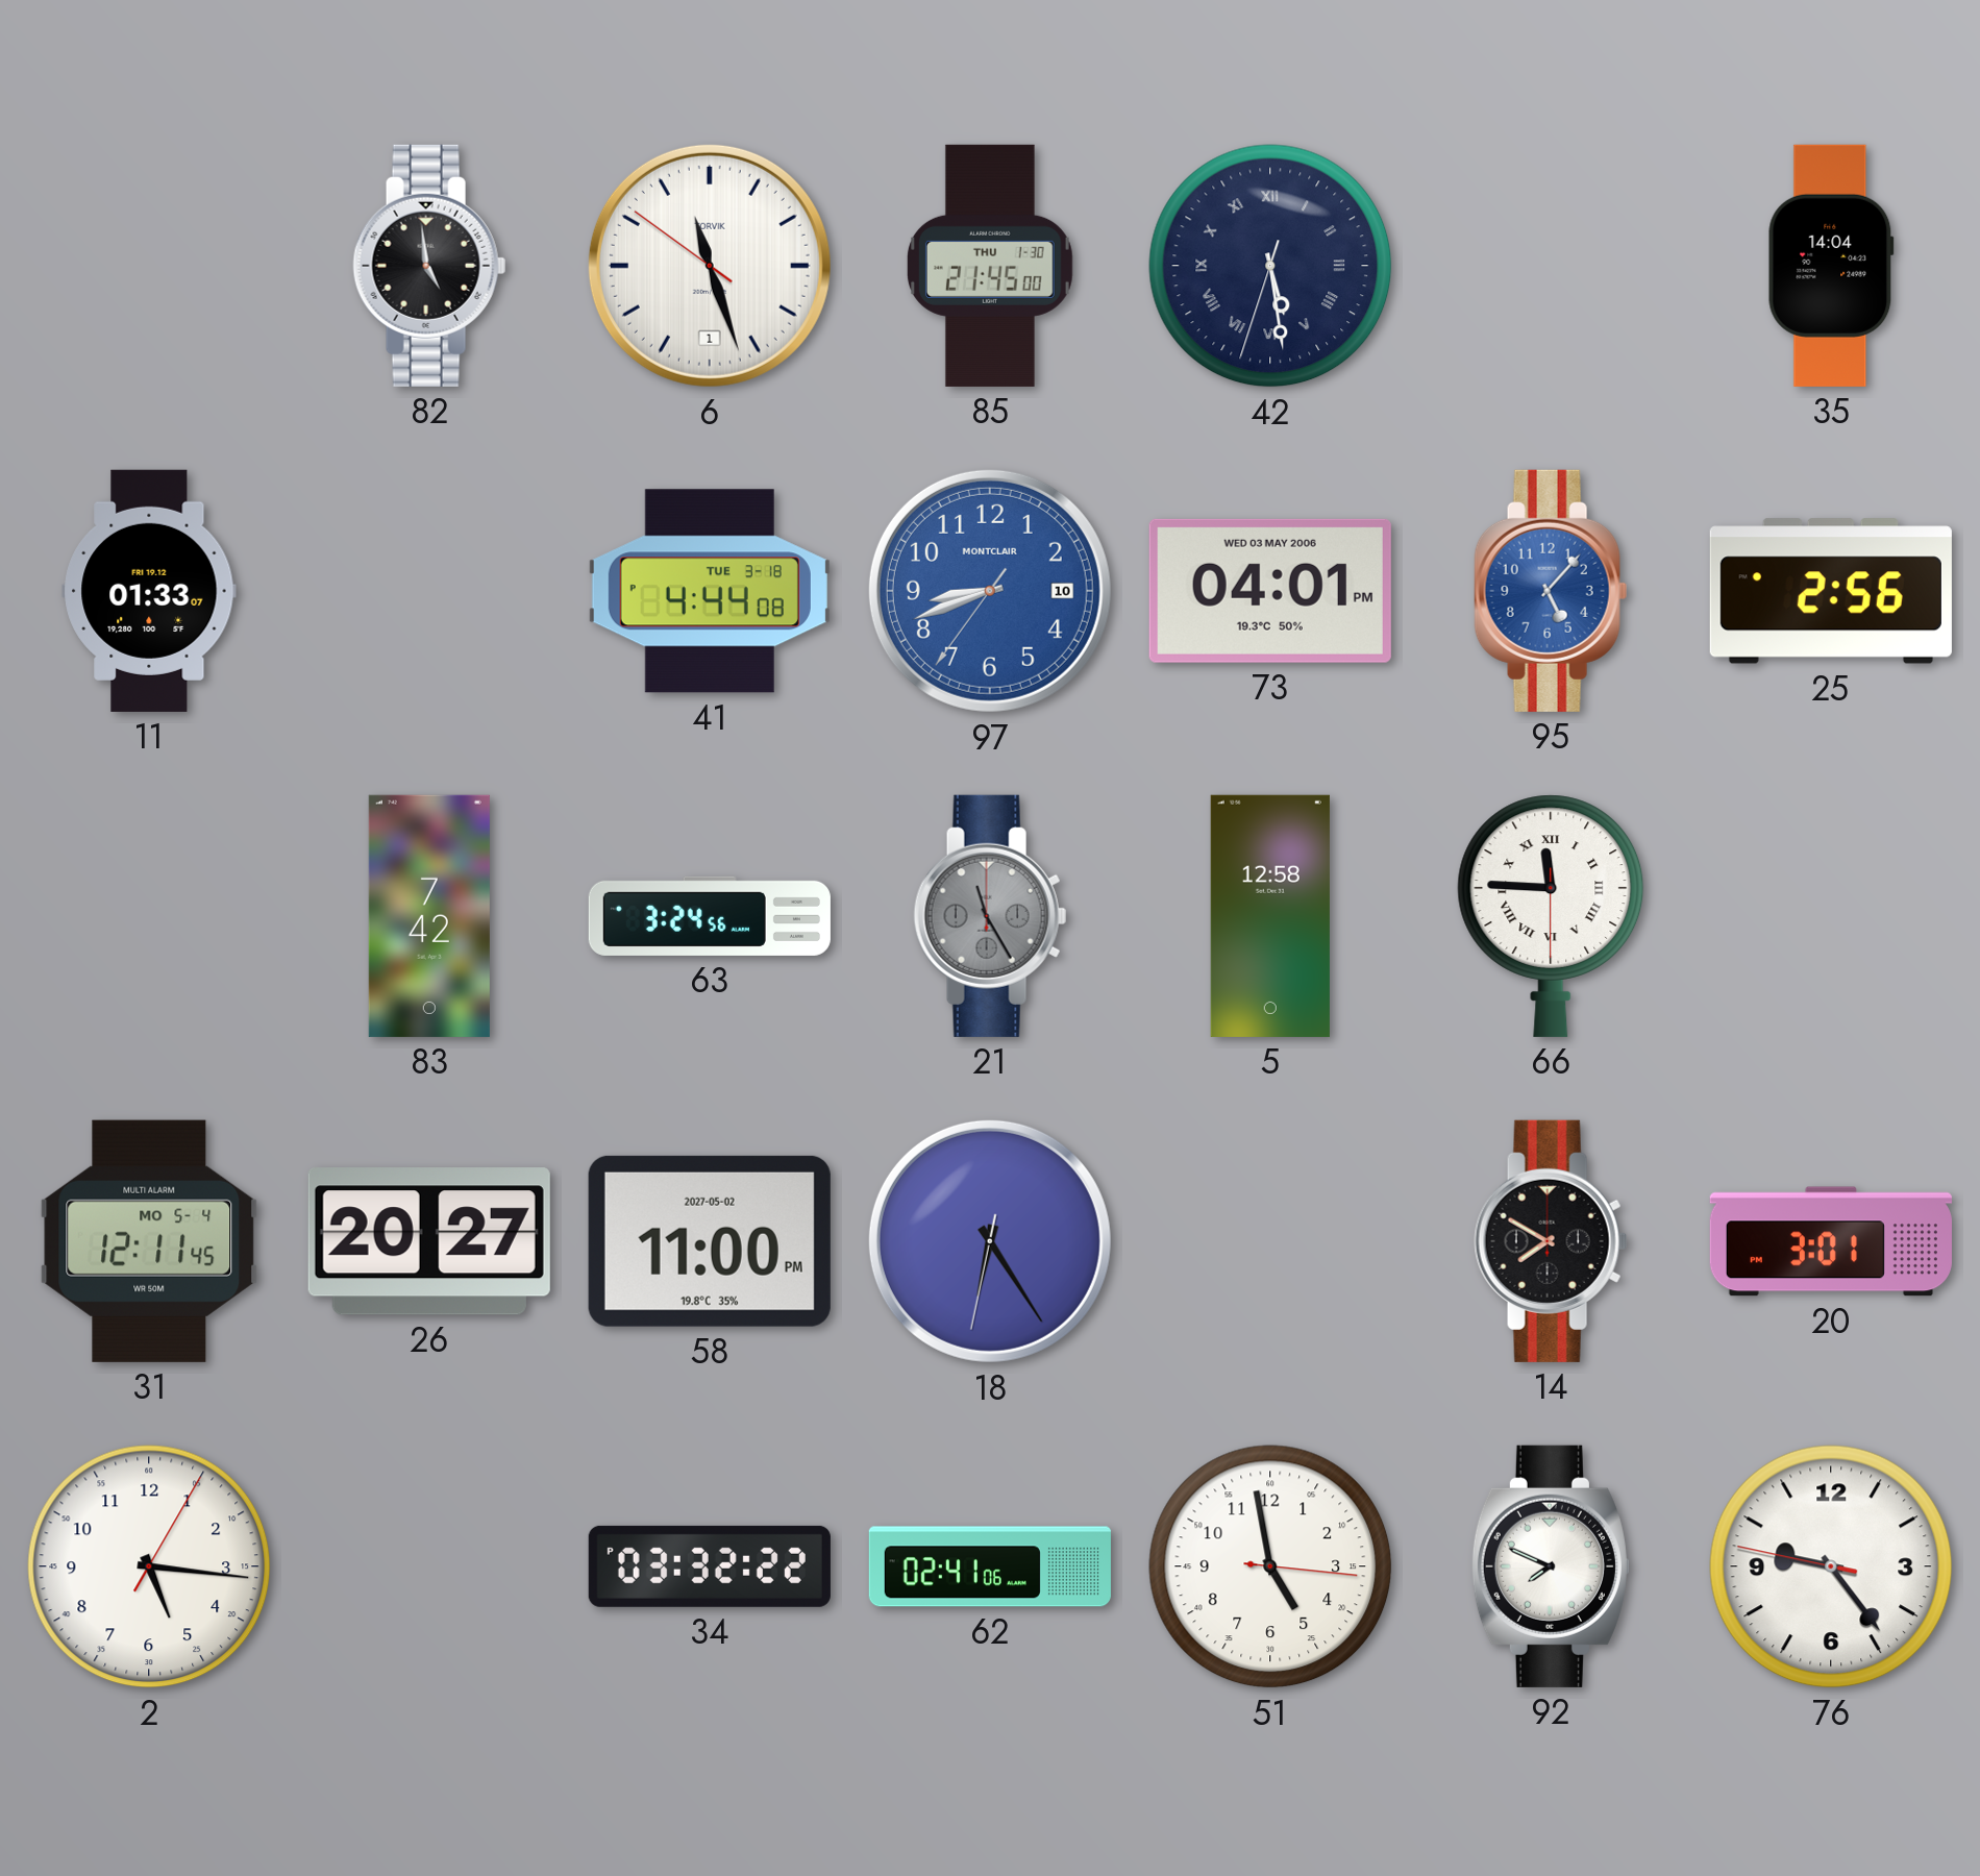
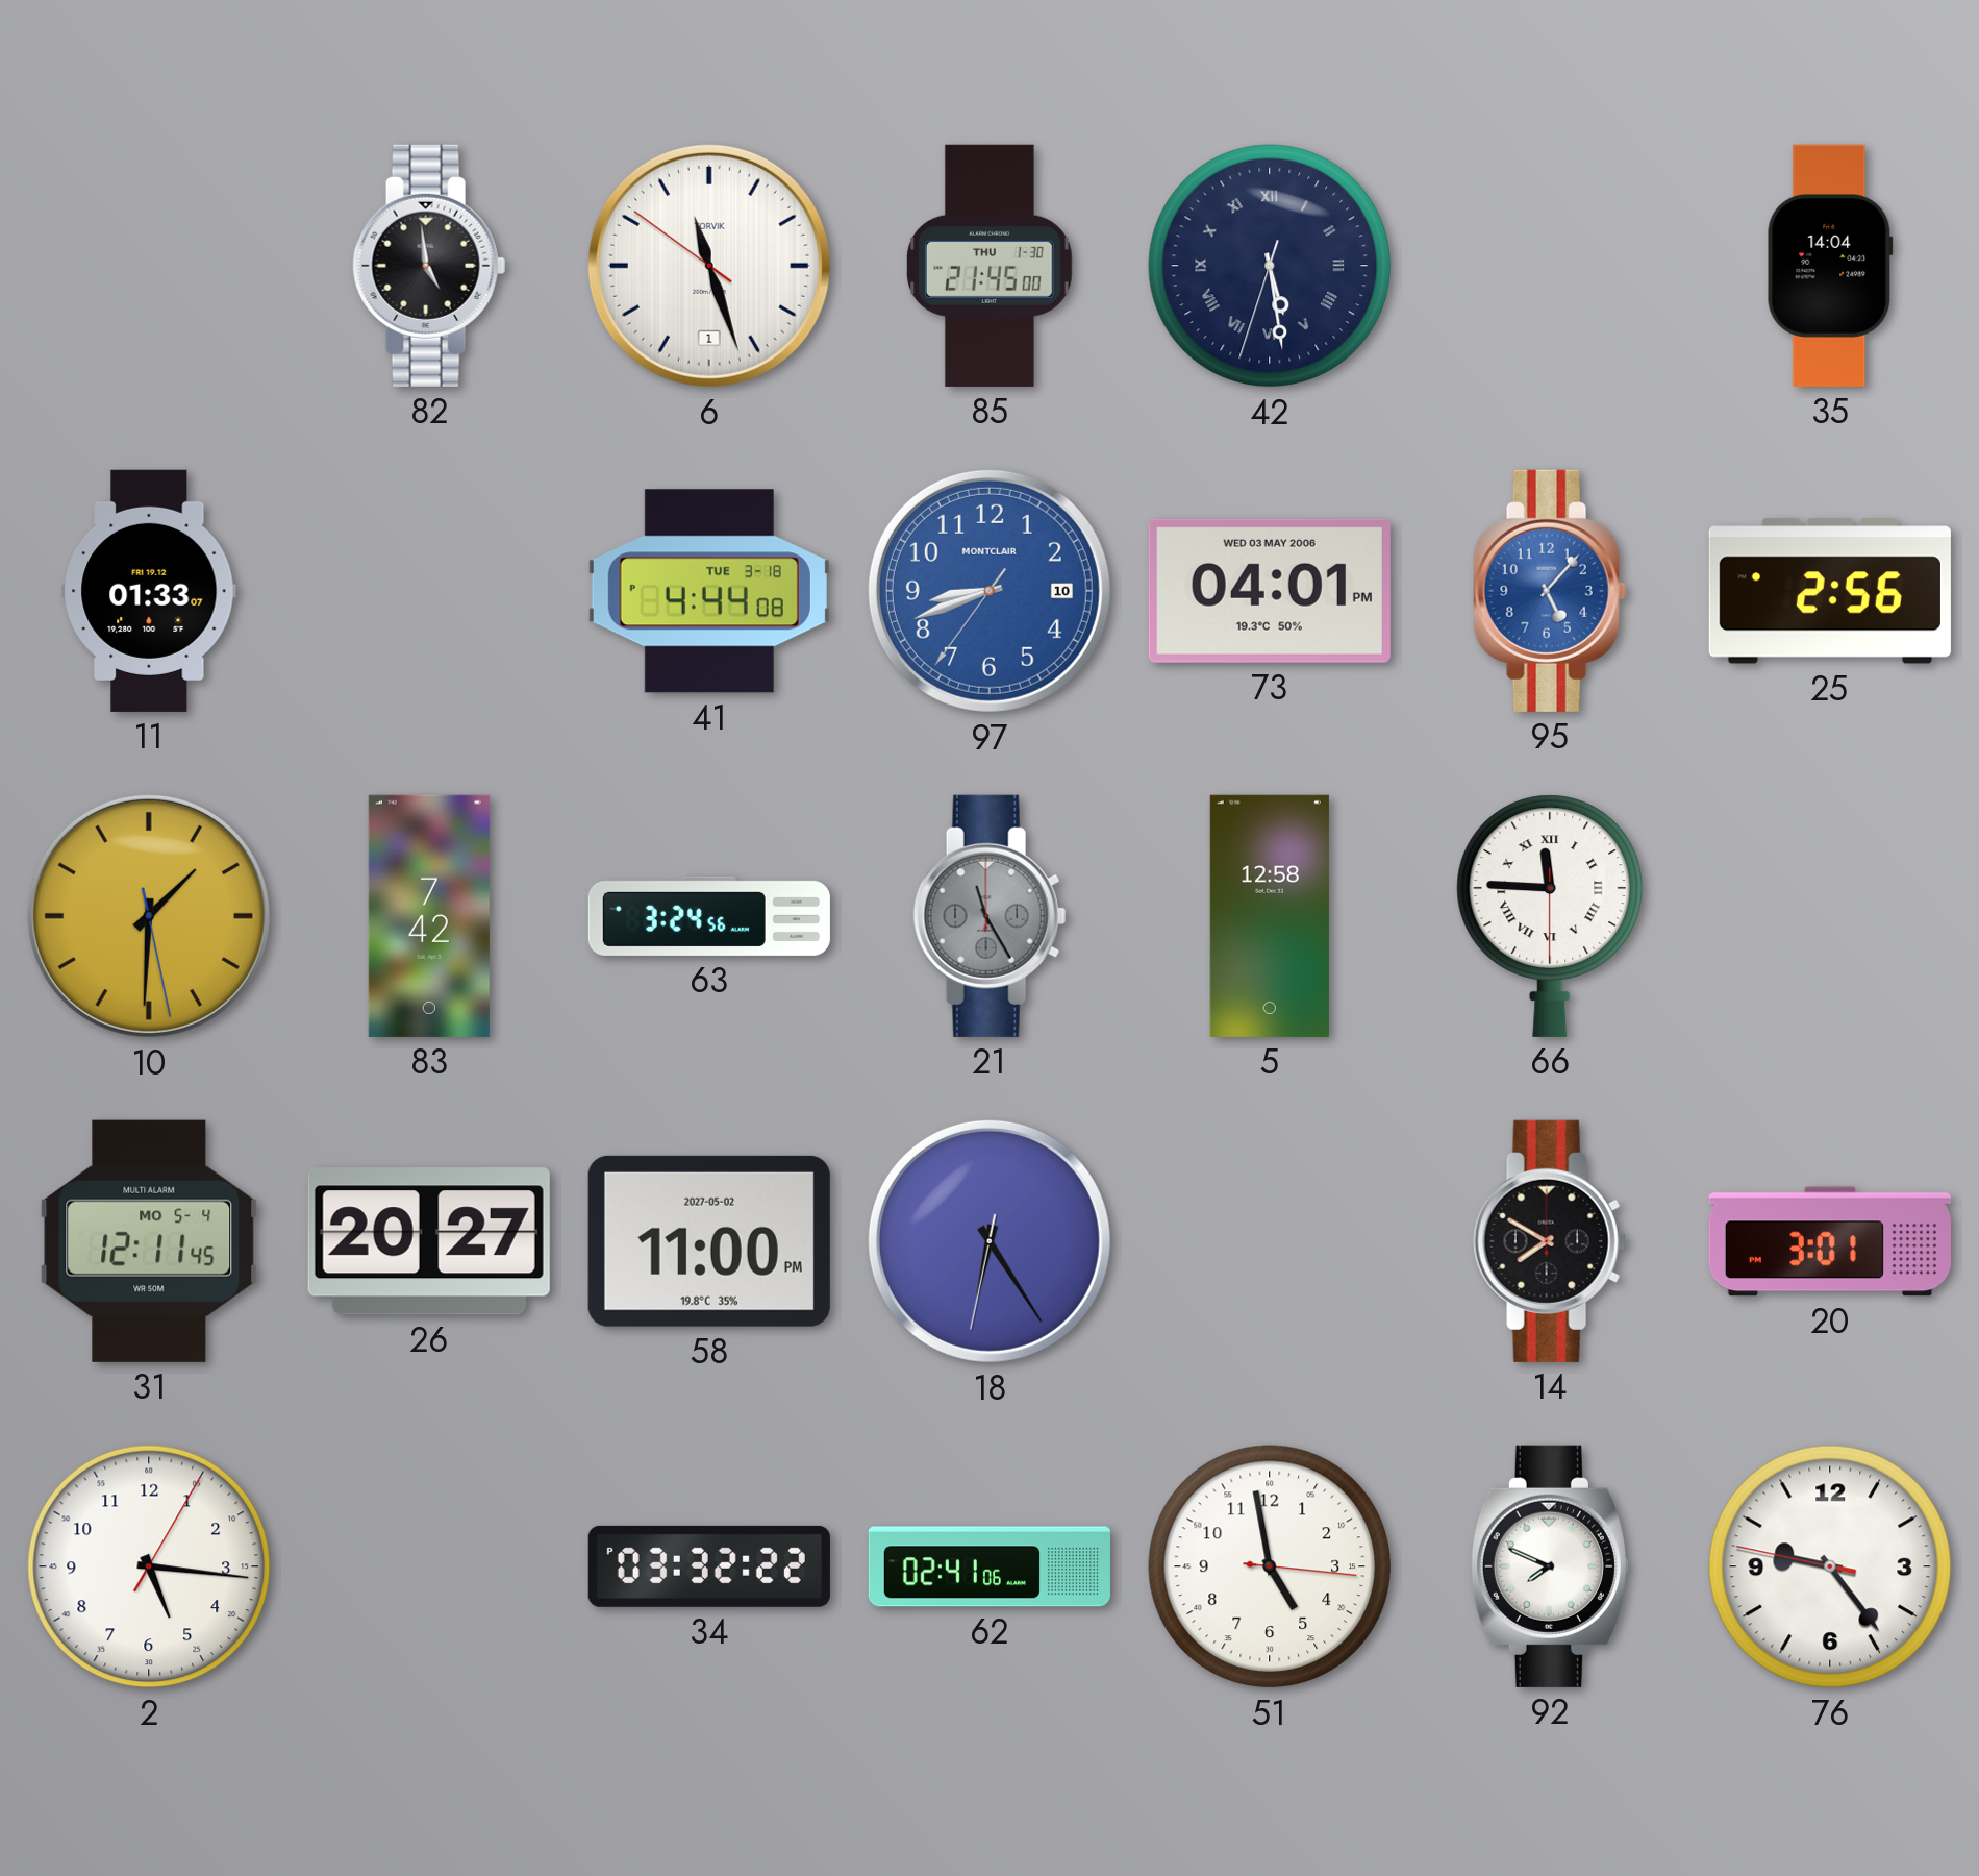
10: none -> 1:30 (149, 916)
